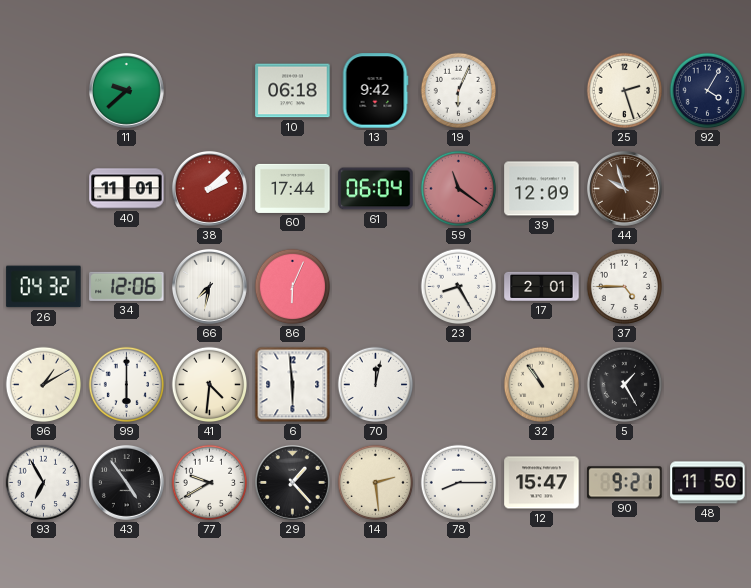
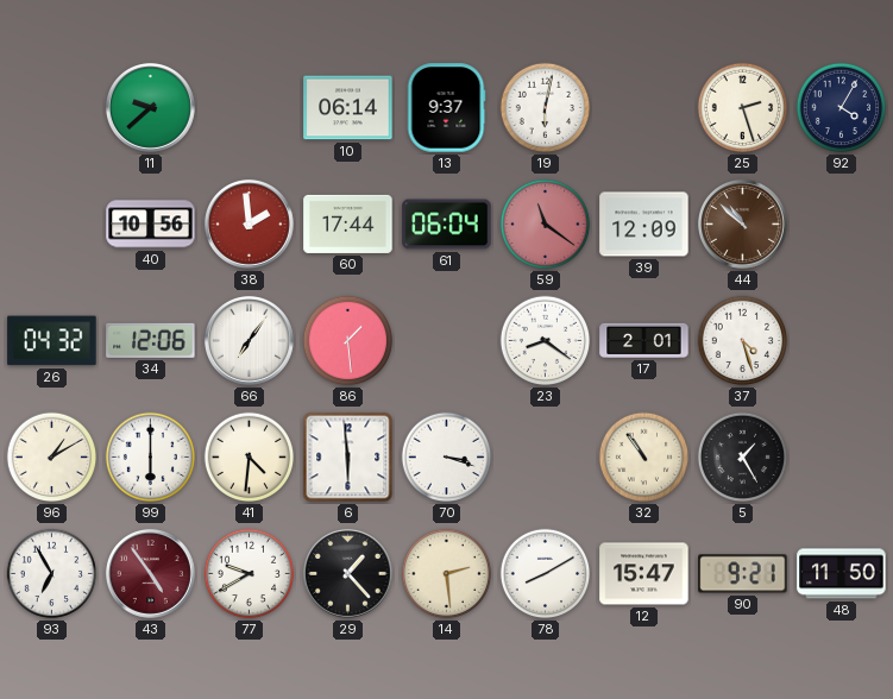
10: 06:18 -> 06:14 (348, 108)
13: 9:42 -> 9:37 (446, 108)
19: 6:04 -> 6:02 (546, 108)
40: 11:01 -> 10:56 (151, 225)
38: 2:08 -> 1:59 (249, 223)
44: 9:57 -> 10:52 (742, 223)
66: 7:32 -> 7:06 (249, 340)
86: 6:04 -> 1:29 (348, 341)
23: 8:25 -> 8:21 (546, 341)
37: 4:45 -> 4:27 (743, 341)
70: 12:02 -> 3:18 (447, 458)
43 dial: black -> burgundy (150, 573)
78: 8:15 -> 8:10 (546, 574)
